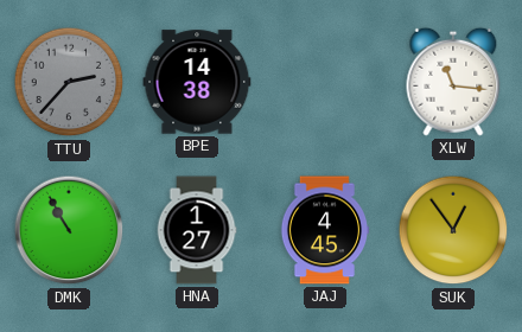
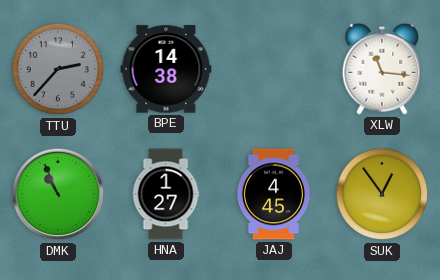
DMK: 10:55 -> 10:56 (58, 194)
